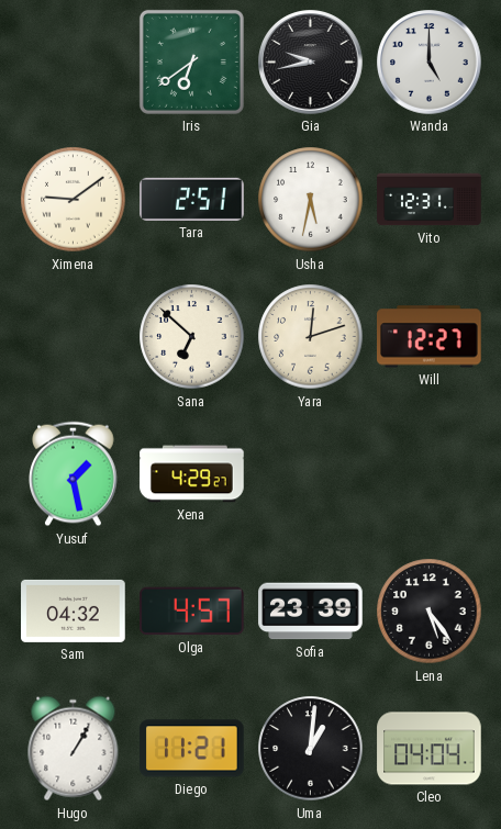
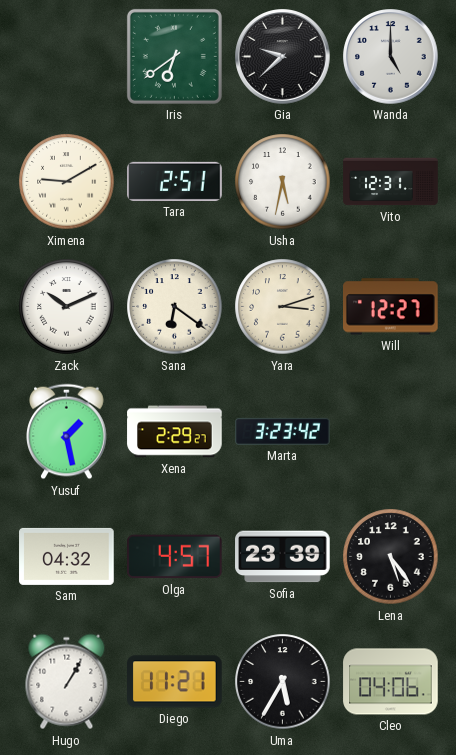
Gia: 9:43 -> 9:38 (283, 57)
Ximena: 9:09 -> 9:10 (67, 182)
Zack: none -> 10:11 (67, 307)
Sana: 6:52 -> 6:21 (175, 307)
Yara: 12:12 -> 3:12 (283, 307)
Xena: 4:29 -> 2:29 (175, 432)
Marta: none -> 3:23 (283, 431)
Uma: 1:01 -> 5:35 (283, 682)
Cleo: 04:04 -> 04:06 (391, 682)
